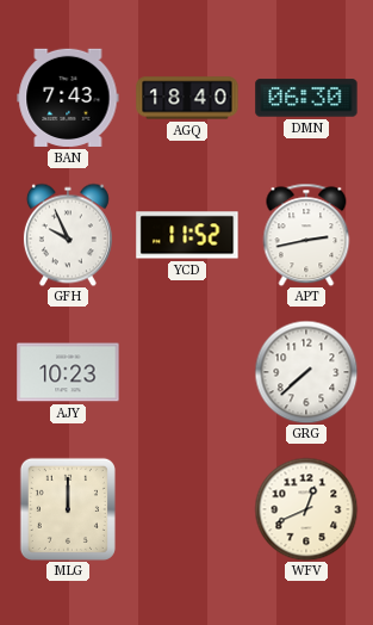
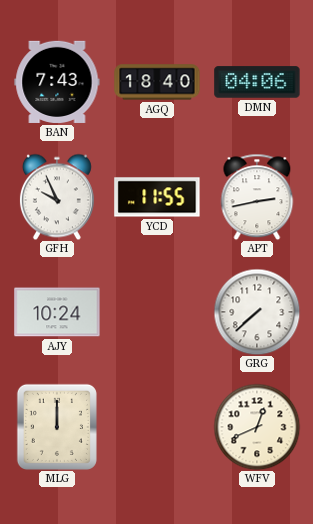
DMN: 06:30 -> 04:06 (257, 82)
YCD: 11:52 -> 11:55 (157, 197)
AJY: 10:23 -> 10:24 (57, 312)
